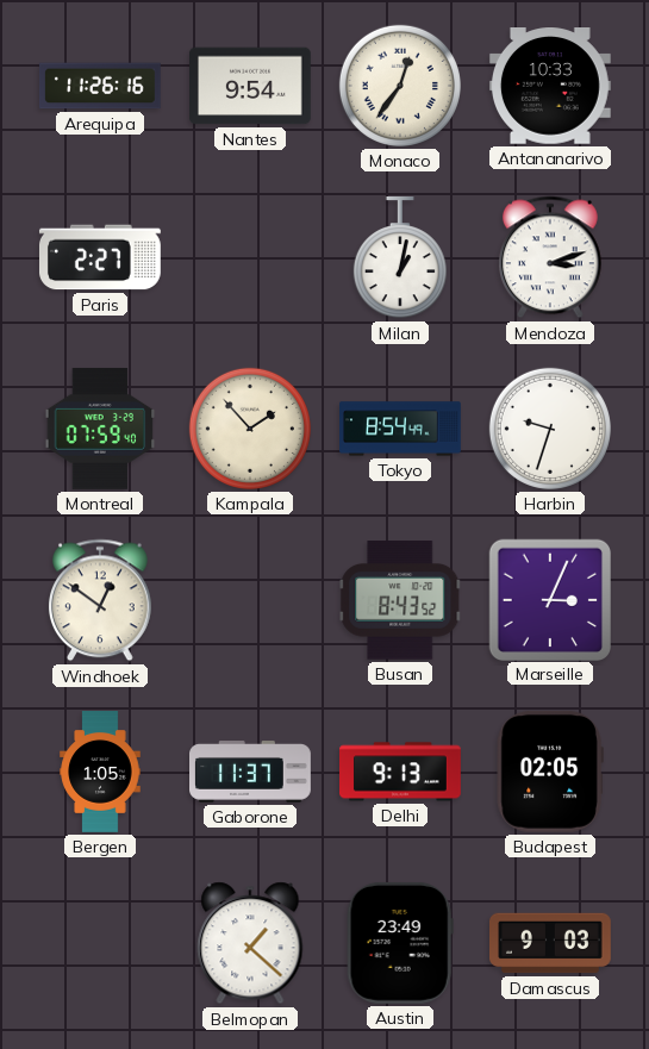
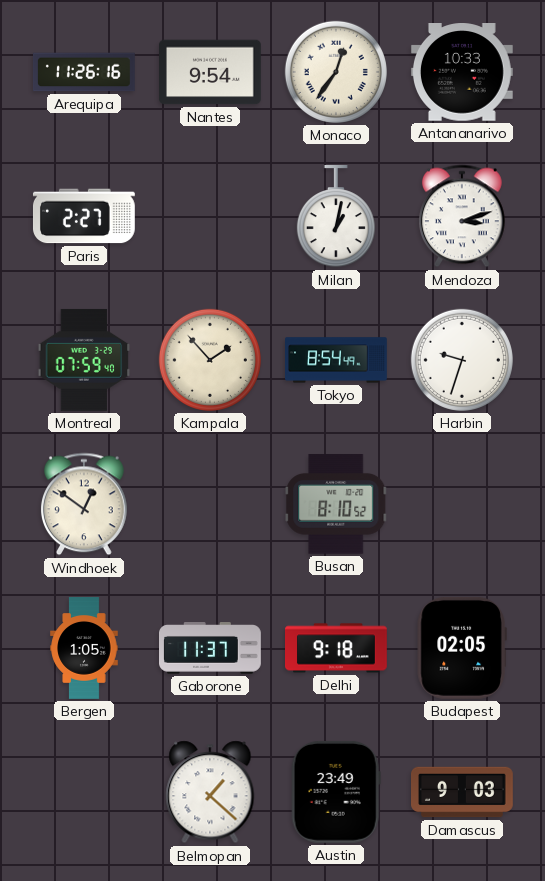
Busan: 8:43 -> 8:10 (336, 504)
Marseille: 3:04 -> none (549, 599)
Delhi: 9:13 -> 9:18 (337, 648)
